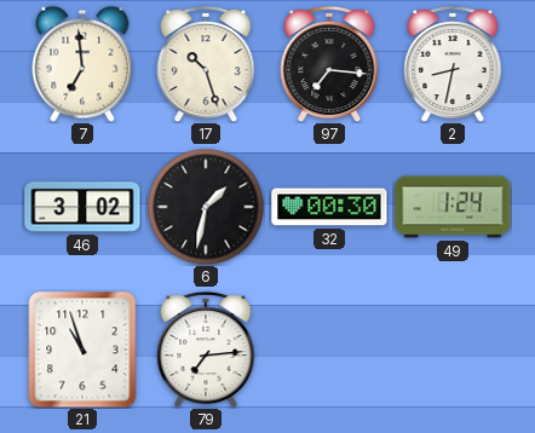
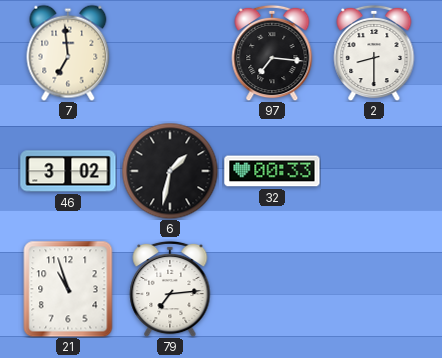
17: 10:27 -> none (206, 64)
2: 8:32 -> 8:30 (374, 53)
32: 00:30 -> 00:33 (272, 171)
49: 1:24 -> none (453, 207)
